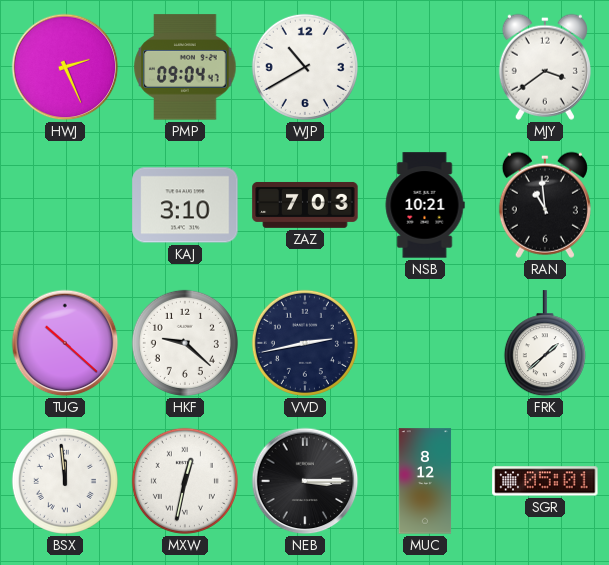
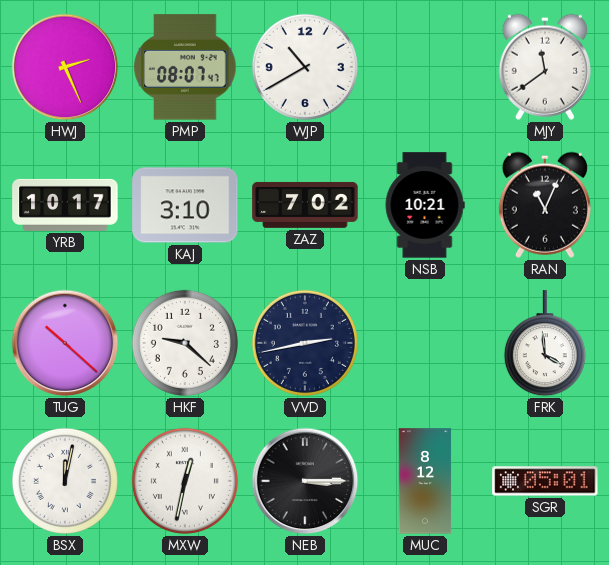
PMP: 09:04 -> 08:07 (185, 67)
MJY: 3:39 -> 11:39 (545, 67)
YRB: none -> 10:17 (65, 205)
ZAZ: 7:03 -> 7:02 (305, 205)
RAN: 10:59 -> 11:04 (545, 205)
FRK: 1:38 -> 3:59 (545, 344)
BSX: 11:59 -> 12:02 (65, 481)
